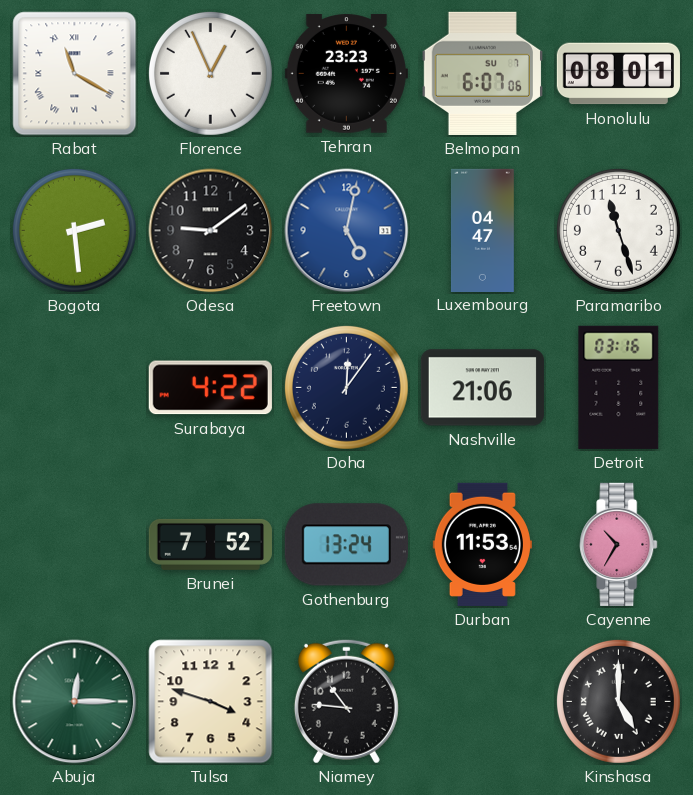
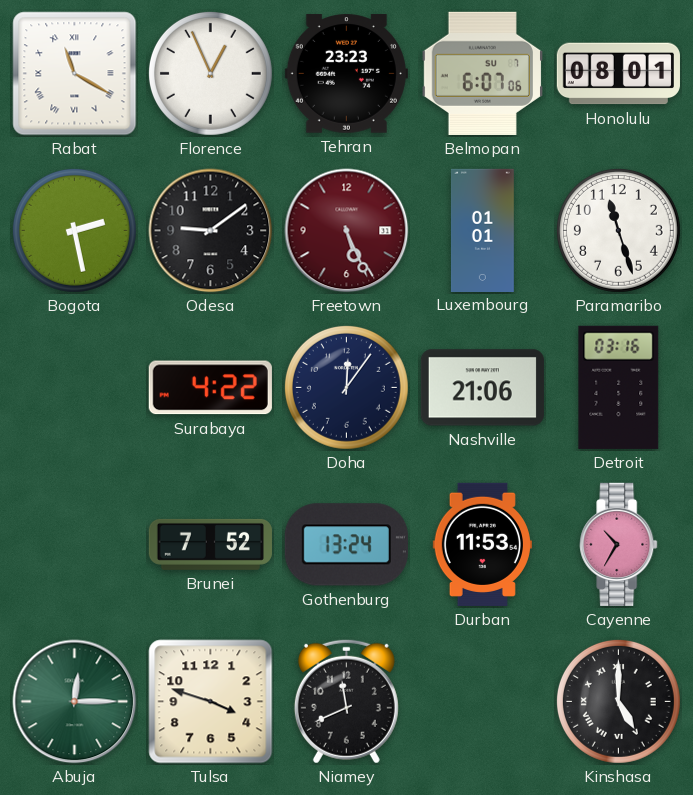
Bogota: 2:29 -> 2:28 (74, 230)
Freetown: 5:02 -> 5:26 (347, 231)
Freetown dial: blue -> burgundy (347, 231)
Luxembourg: 04:47 -> 01:01 (482, 230)
Niamey: 10:46 -> 11:41 (346, 701)
